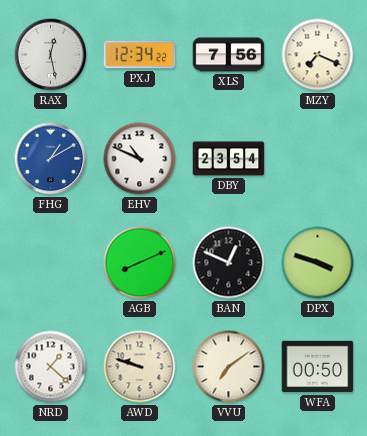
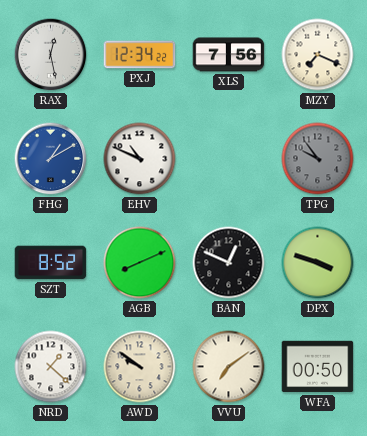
DBY: 23:54 -> none (229, 159)
TPG: none -> 9:54 (318, 159)
SZT: none -> 8:52 (51, 263)
AWD: 9:48 -> 9:51 (140, 367)
